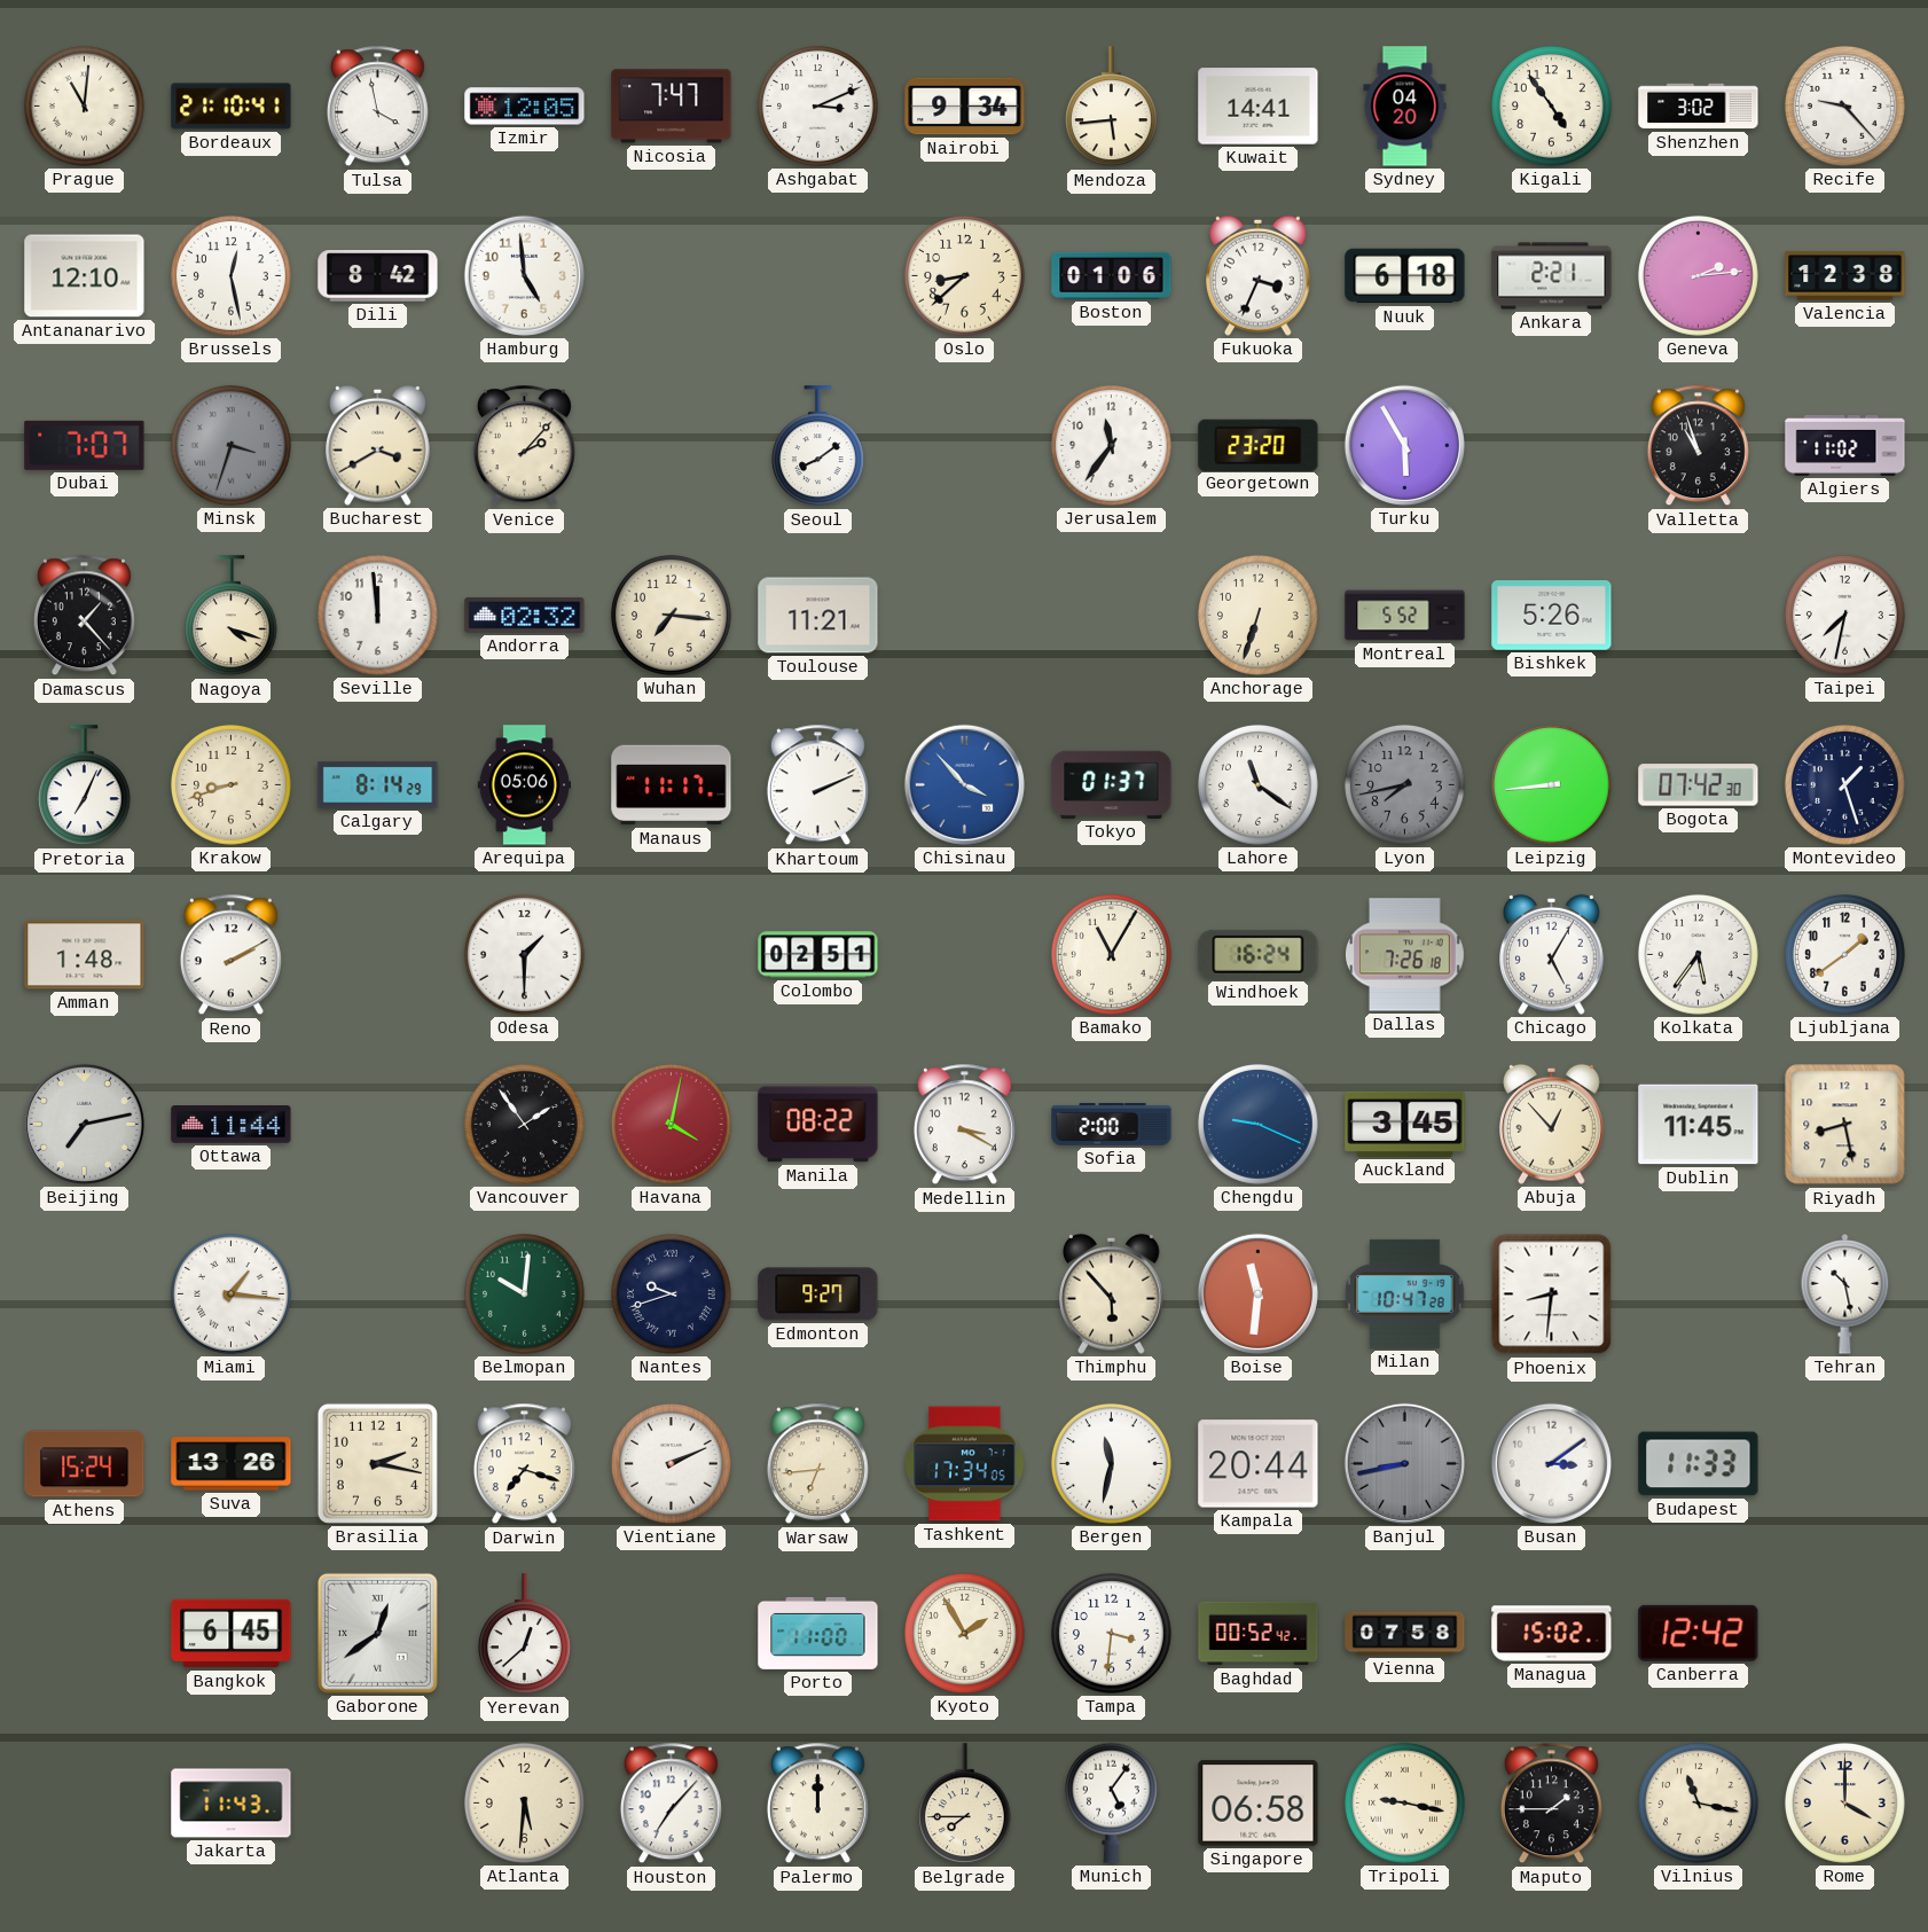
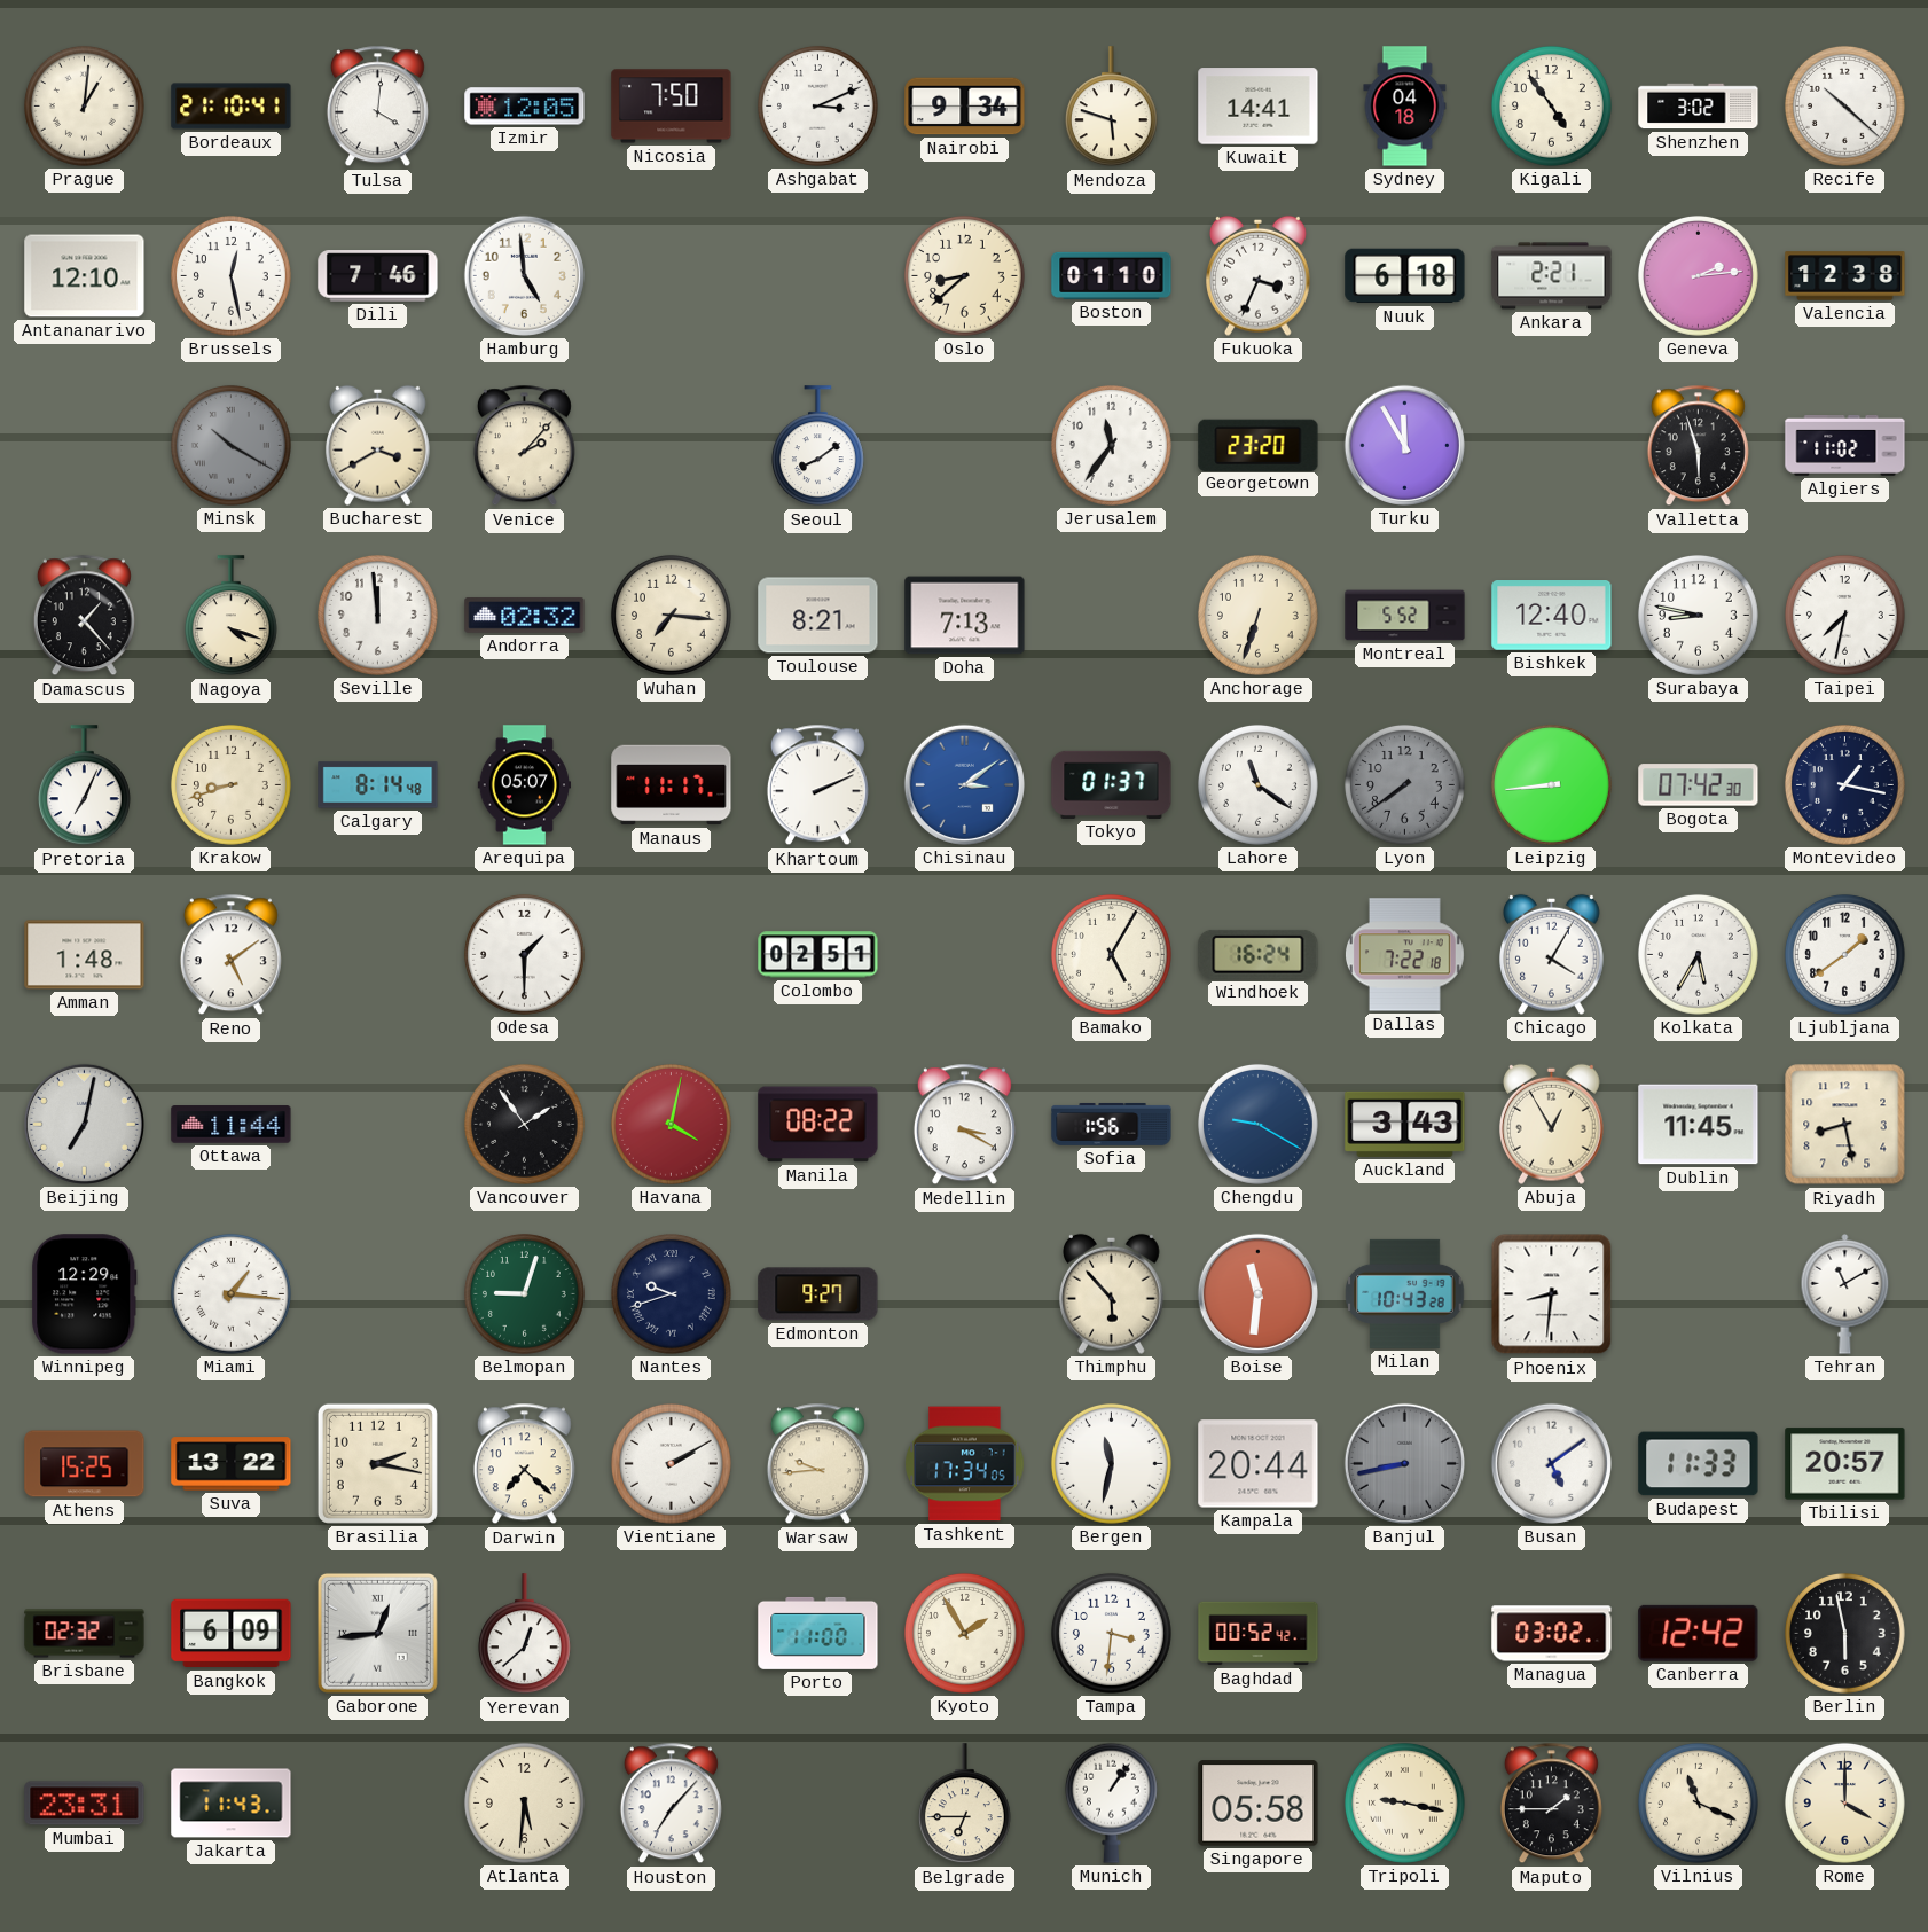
Prague: 11:01 -> 1:01 (85, 107)
Tulsa: 3:58 -> 4:01 (377, 107)
Nicosia: 7:47 -> 7:50 (672, 107)
Mendoza: 5:44 -> 5:48 (1111, 107)
Sydney: 04:20 -> 04:18 (1405, 107)
Recife: 9:23 -> 10:22 (1845, 107)
Dili: 8:42 -> 7:46 (378, 276)
Boston: 01:06 -> 01:10 (1112, 275)
Dubai: 7:07 -> none (85, 445)
Minsk: 3:33 -> 10:20 (232, 446)
Turku: 5:55 -> 11:55 (1404, 445)
Valletta: 10:57 -> 5:57 (1698, 446)
Toulouse: 11:21 -> 8:21 (818, 616)
Doha: none -> 7:13 (965, 616)
Bishkek: 5:26 -> 12:40 (1552, 616)
Surabaya: none -> 8:47 (1699, 616)
Calgary: 8:14:29 -> 8:14:48 (378, 785)
Arequipa: 05:06 -> 05:07 (524, 785)
Chisinau: 3:53 -> 3:09 (964, 784)
Lyon: 7:43 -> 7:39 (1405, 785)
Montevideo: 1:27 -> 1:17 (1845, 785)
Reno: 2:10 -> 5:09 (230, 955)
Bamako: 11:05 -> 5:05 (1112, 955)
Dallas: 7:26 -> 7:22 (1405, 955)
Chicago: 5:05 -> 4:05 (1552, 954)
Kolkata: 5:36 -> 5:35 (1699, 955)
Beijing: 7:13 -> 7:02 (84, 1124)
Sofia: 2:00 -> 1:56 (1112, 1124)
Chengdu: 9:19 -> 9:20 (1259, 1125)
Auckland: 3:45 -> 3:43 (1405, 1124)
Abuja: 12:53 -> 12:55 (1552, 1124)
Winnipeg: none -> 12:29 (85, 1294)
Belmopan: 10:01 -> 9:03 (525, 1294)
Milan: 10:47 -> 10:43 (1405, 1293)
Tehran: 10:28 -> 11:10 (1845, 1294)
Athens: 15:24 -> 15:25 (85, 1464)
Suva: 13:26 -> 13:22 (232, 1464)
Darwin: 7:18 -> 7:22 (524, 1464)
Vientiane: 2:11 -> 2:10 (672, 1464)
Warsaw: 6:44 -> 9:44 (817, 1464)
Busan: 3:09 -> 5:09 (1551, 1463)
Tbilisi: none -> 20:57 (1845, 1464)
Brisbane: none -> 02:32 (85, 1634)
Bangkok: 6:45 -> 6:09 (232, 1634)
Gaborone: 12:39 -> 12:44 (377, 1633)
Vienna: 07:58 -> none (1405, 1634)
Managua: 15:02 -> 03:02 (1552, 1634)
Berlin: none -> 5:58 (1845, 1634)
Mumbai: none -> 23:31 (85, 1804)
Palermo: 12:00 -> none (817, 1804)
Belgrade: 7:45 -> 6:45 (964, 1804)
Munich: 5:06 -> 1:06 (1111, 1802)
Singapore: 06:58 -> 05:58 (1259, 1804)
Vilnius: 11:17 -> 11:19 (1699, 1804)
